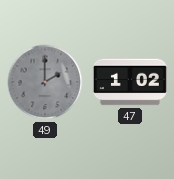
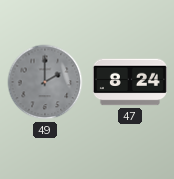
47: 1:02 -> 8:24 (130, 82)
